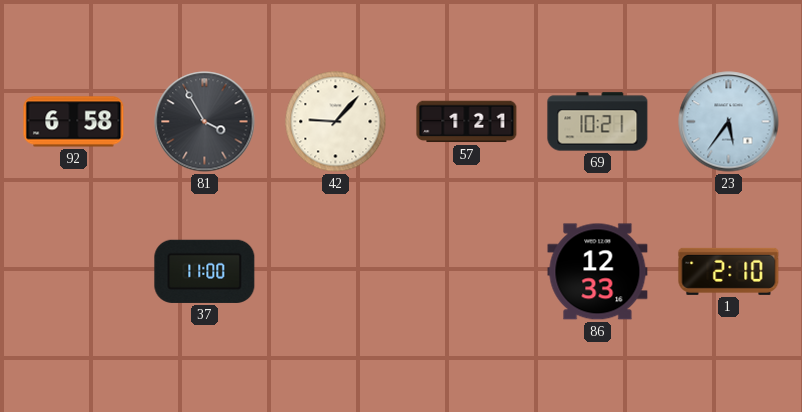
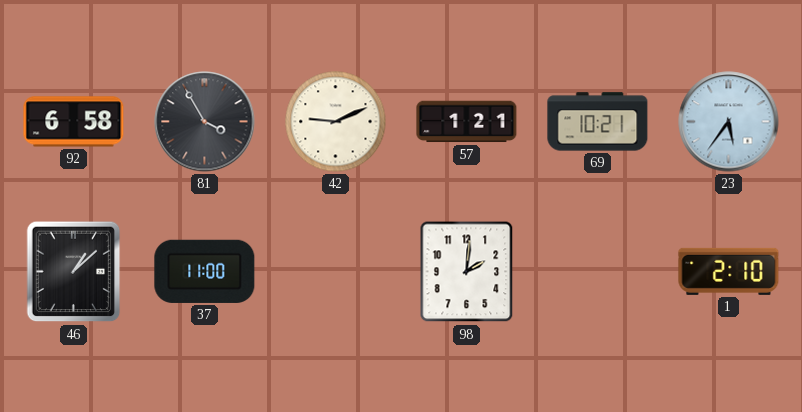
42: 9:07 -> 9:11 (336, 122)
46: none -> 1:08 (74, 272)
98: none -> 2:01 (467, 272)
86: 12:33 -> none (598, 272)
